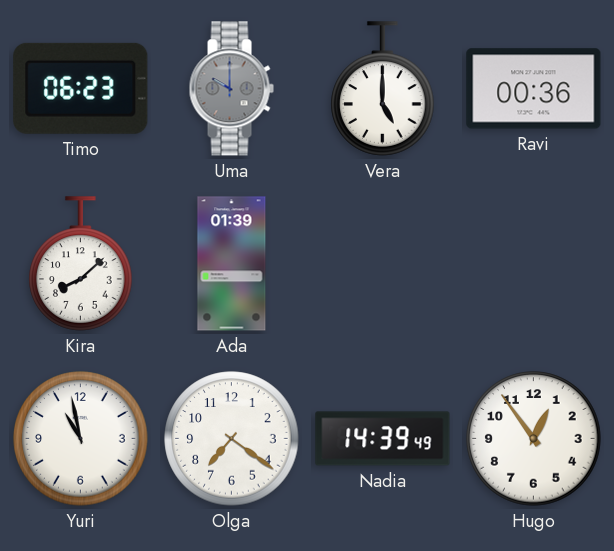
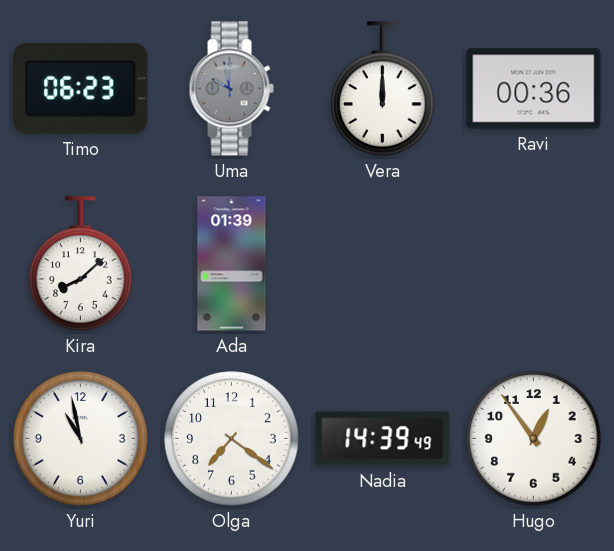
Uma: 10:00 -> 9:58 (231, 89)
Vera: 5:00 -> 12:00 (383, 89)
